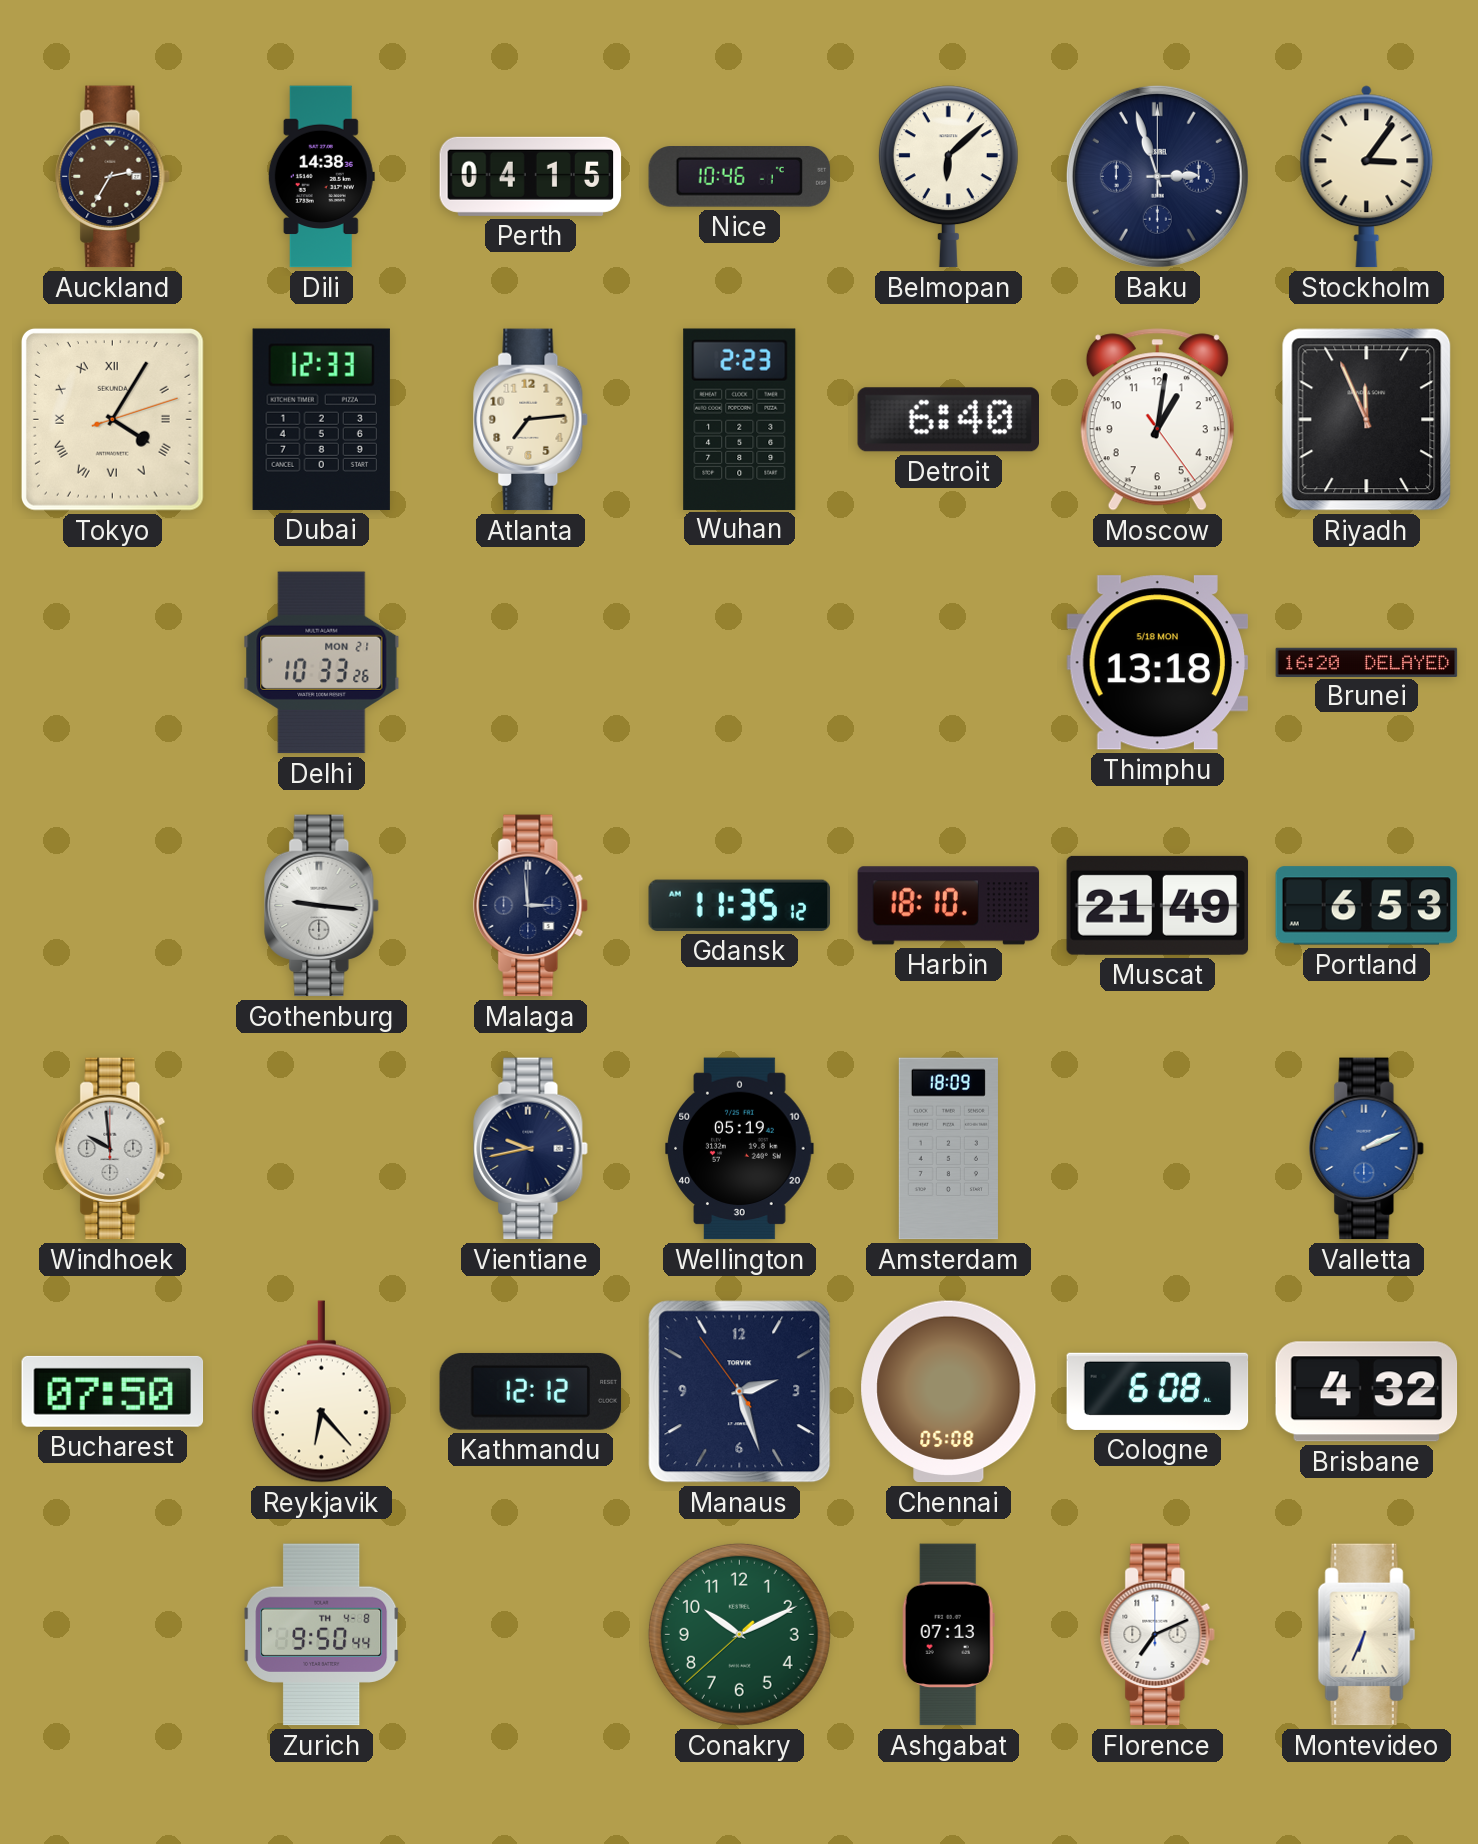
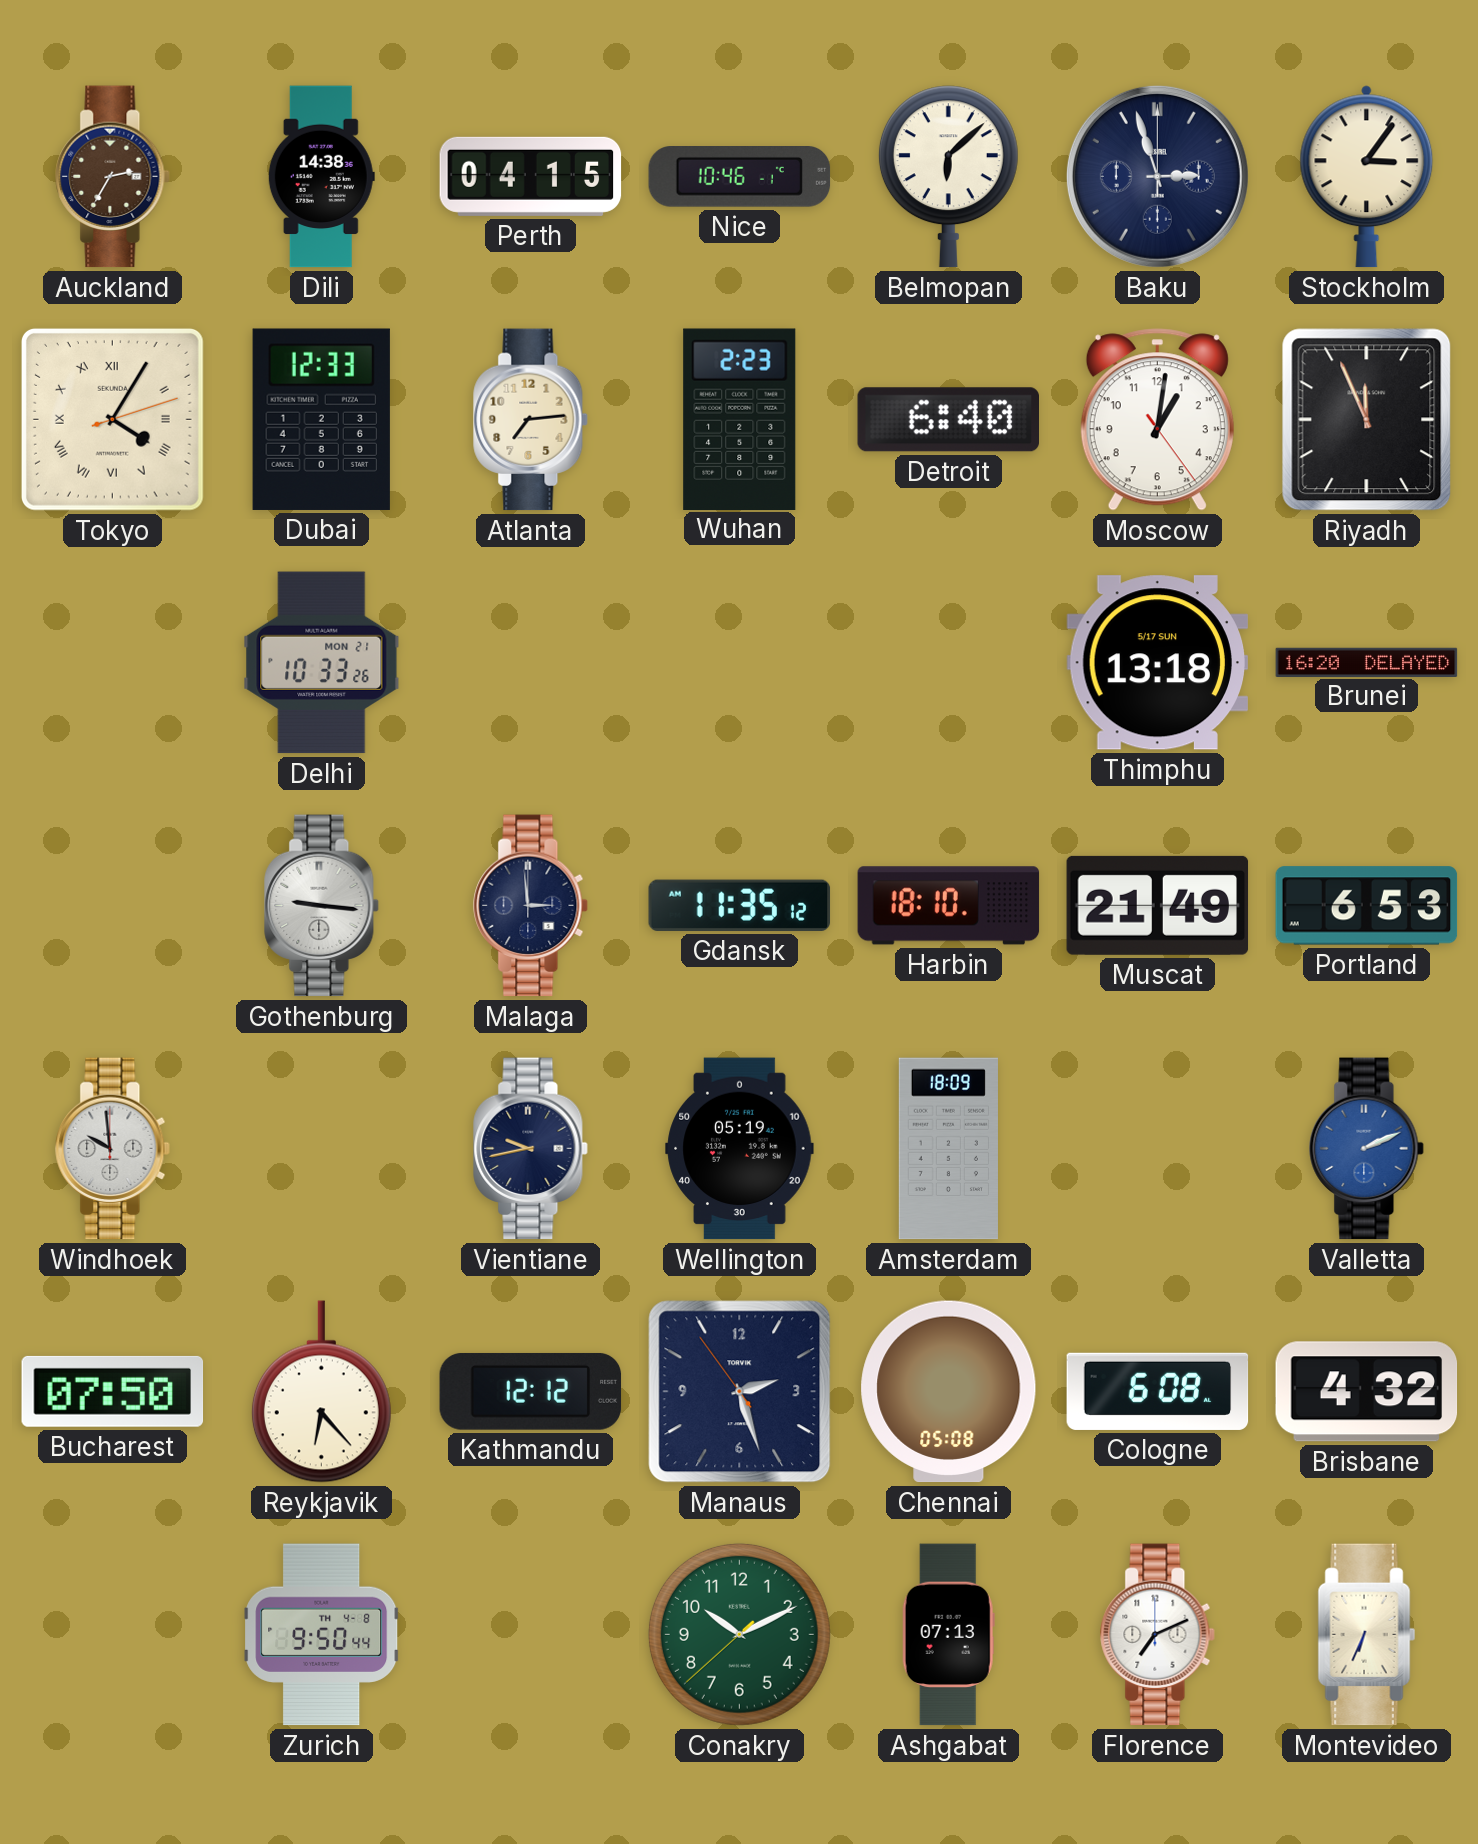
Thimphu date: 5/18 MON -> 5/17 SUN (1158, 663)
